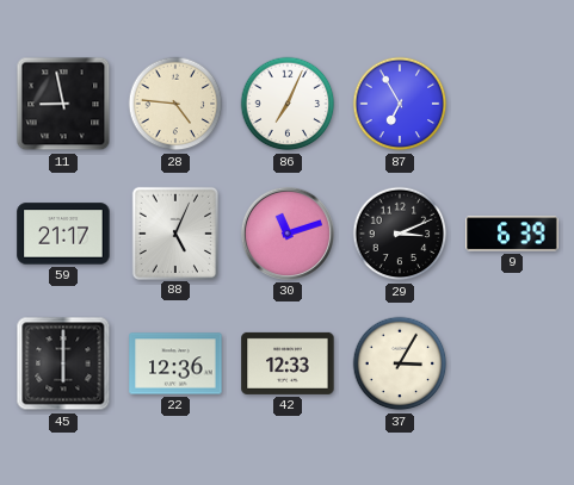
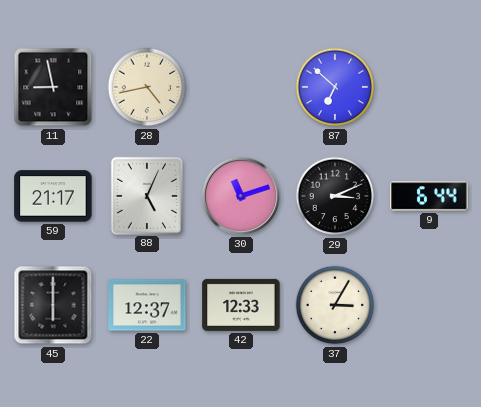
28: 4:46 -> 4:43 (147, 87)
86: 7:04 -> none (288, 104)
87: 6:55 -> 6:52 (335, 87)
9: 6:39 -> 6:44 (429, 196)
22: 12:36 -> 12:37 (147, 305)
